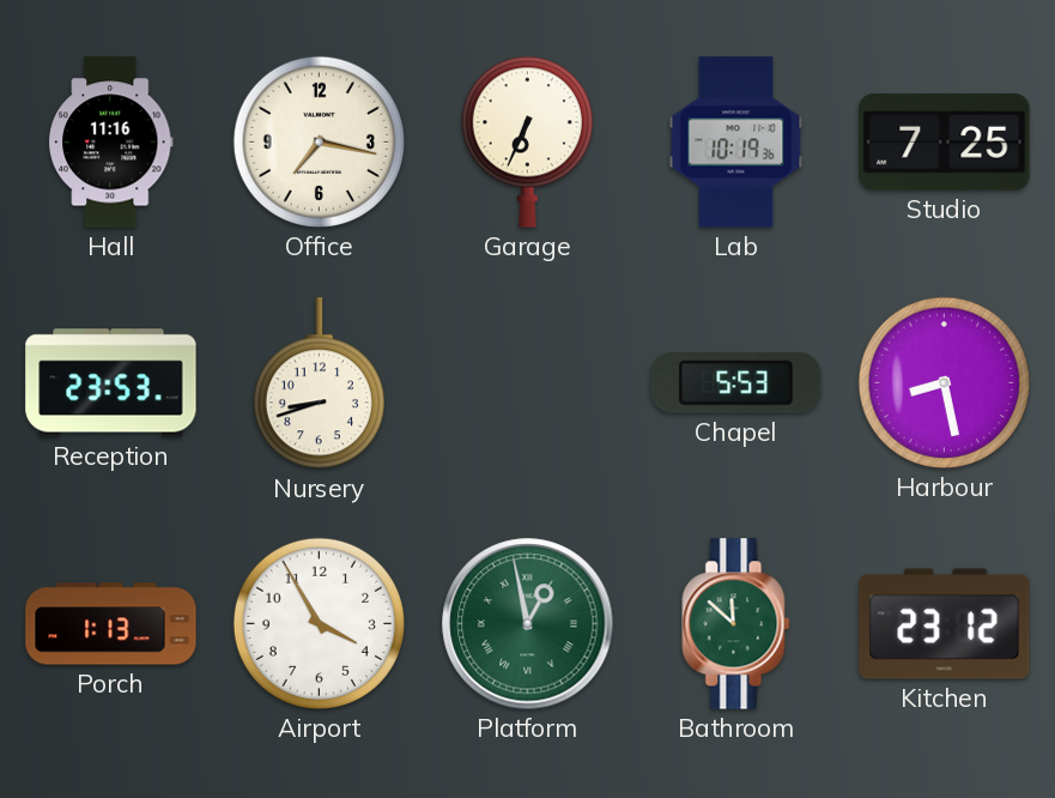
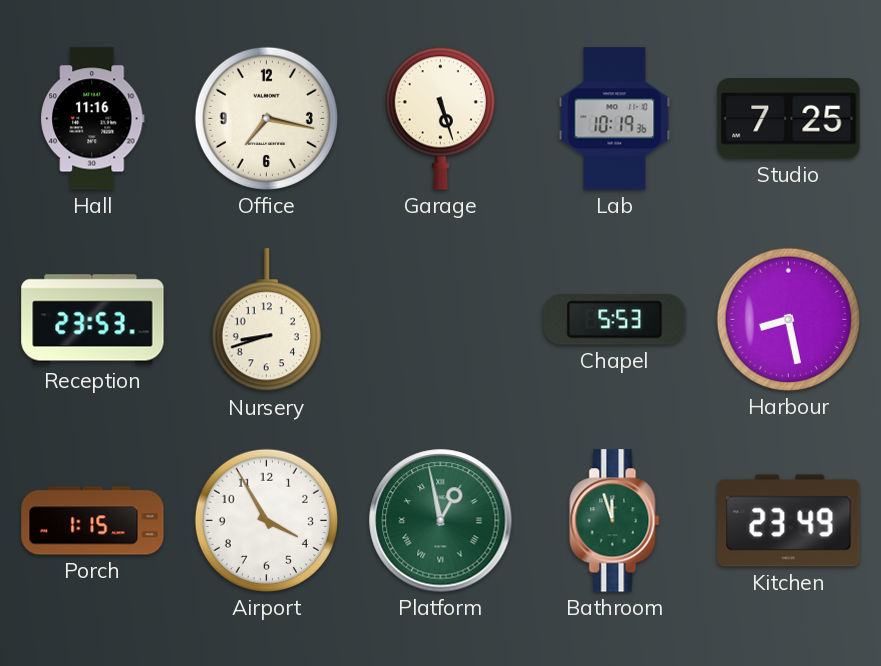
Garage: 6:34 -> 5:27 (440, 118)
Porch: 1:13 -> 1:15 (93, 521)
Bathroom: 11:52 -> 11:57 (615, 521)
Kitchen: 23:12 -> 23:49 (789, 521)
